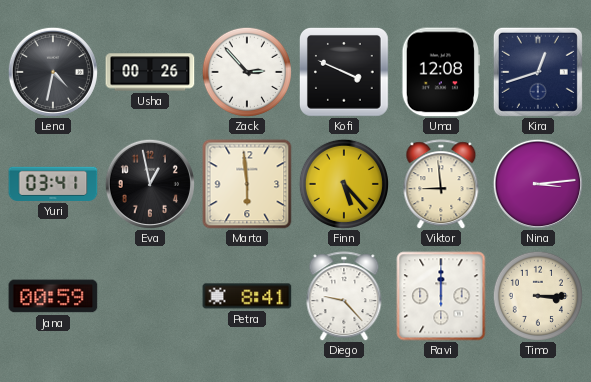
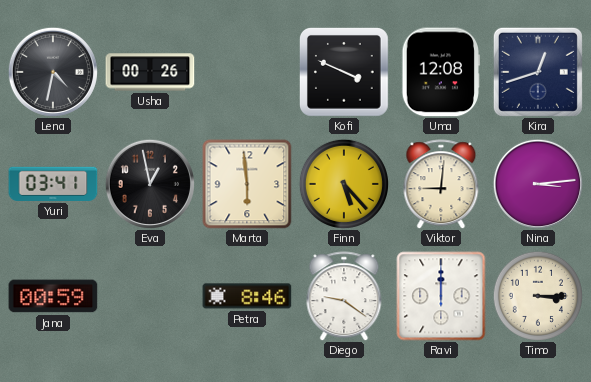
Zack: 2:53 -> none (247, 72)
Viktor: 8:59 -> 9:01 (441, 184)
Petra: 8:41 -> 8:46 (247, 296)
Diego: 9:23 -> 9:21 (344, 296)
